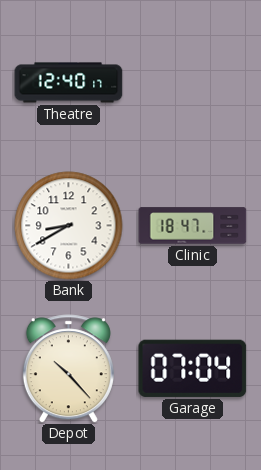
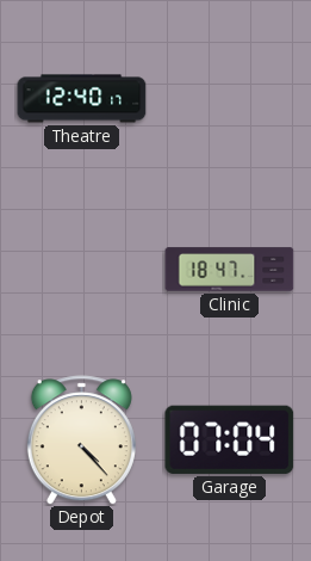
Bank: 8:40 -> none (69, 226)
Depot: 10:23 -> 4:23 (81, 440)
